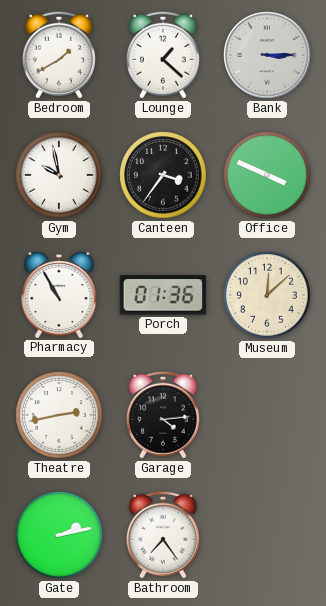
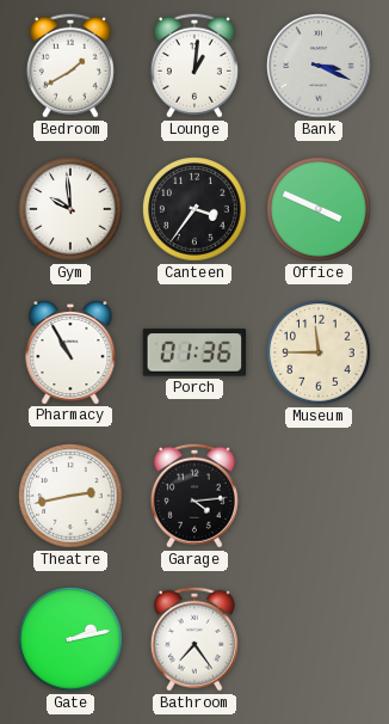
Lounge: 1:22 -> 1:01 (194, 66)
Bank: 3:15 -> 3:19 (319, 66)
Gym: 9:58 -> 9:59 (70, 209)
Museum: 12:08 -> 11:45 (319, 352)
